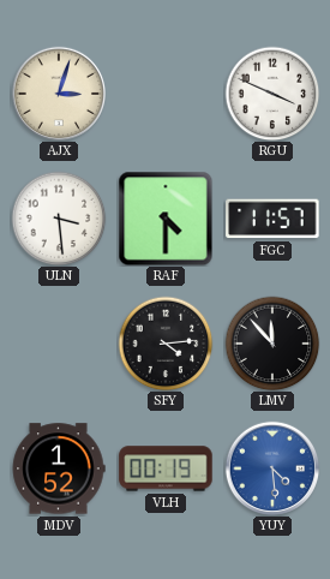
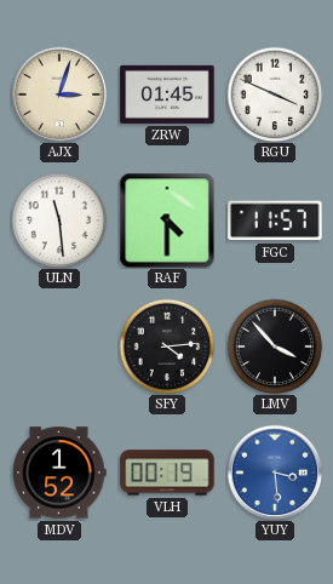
ZRW: none -> 01:45 (167, 95)
ULN: 3:29 -> 11:29 (59, 221)
LMV: 11:53 -> 3:53 (275, 347)
YUY: 4:29 -> 3:29 (274, 471)
